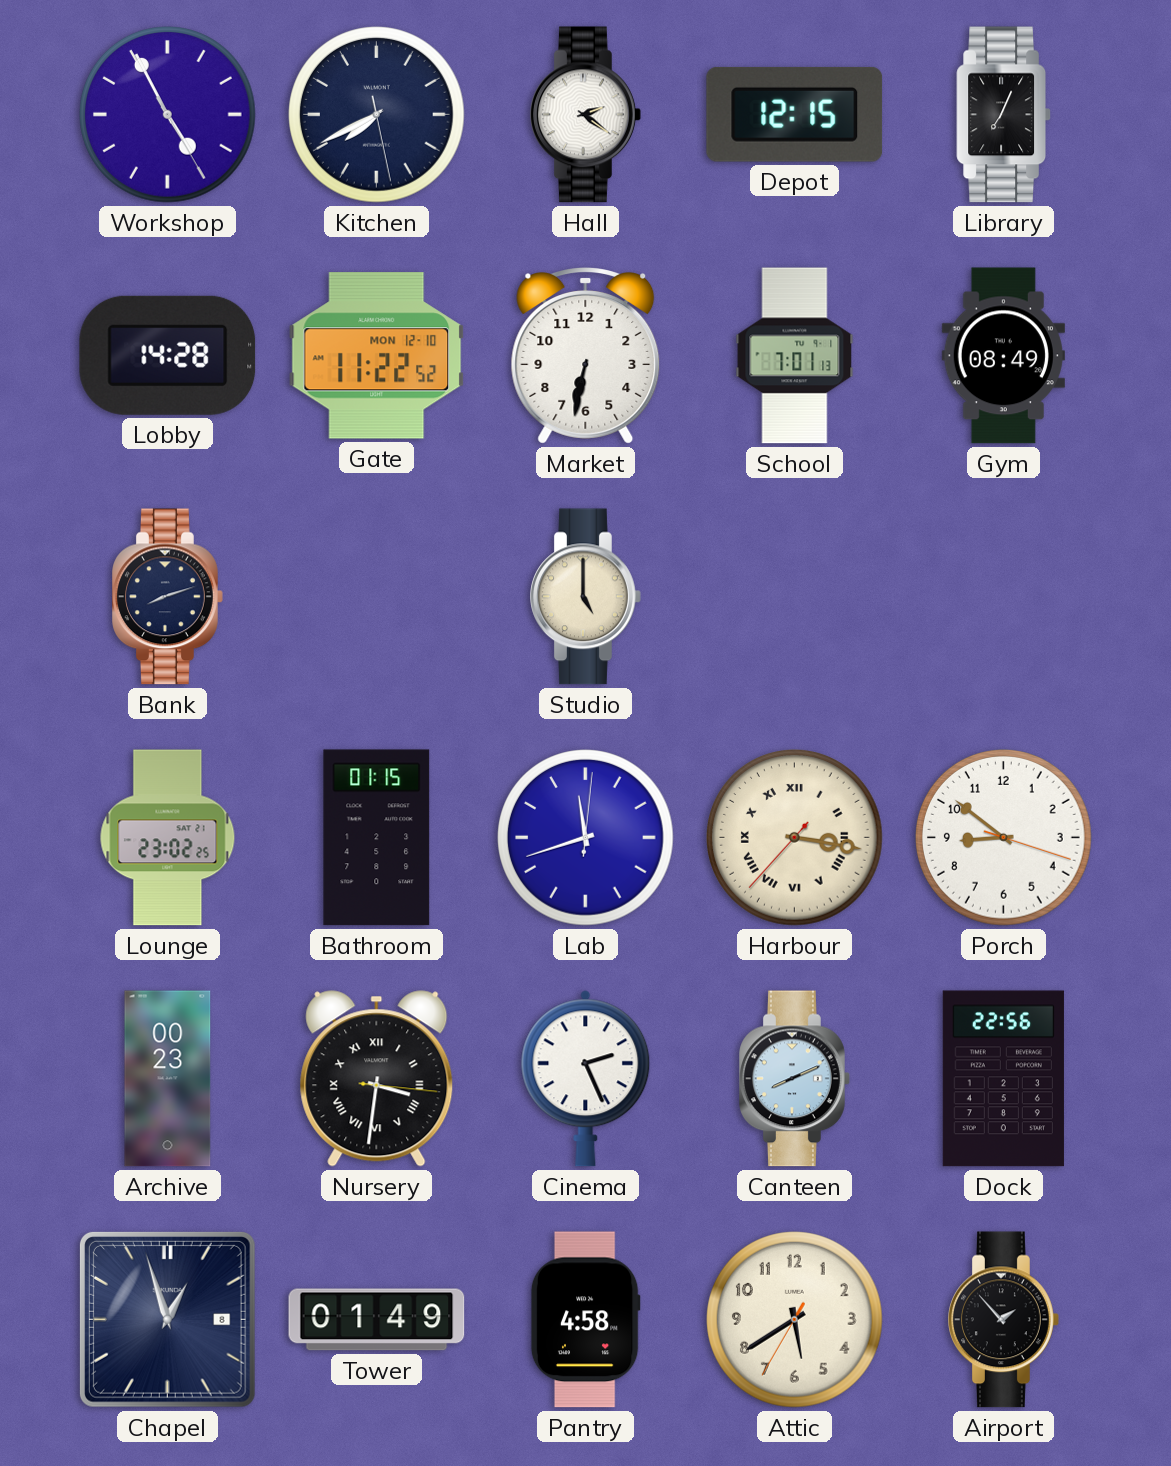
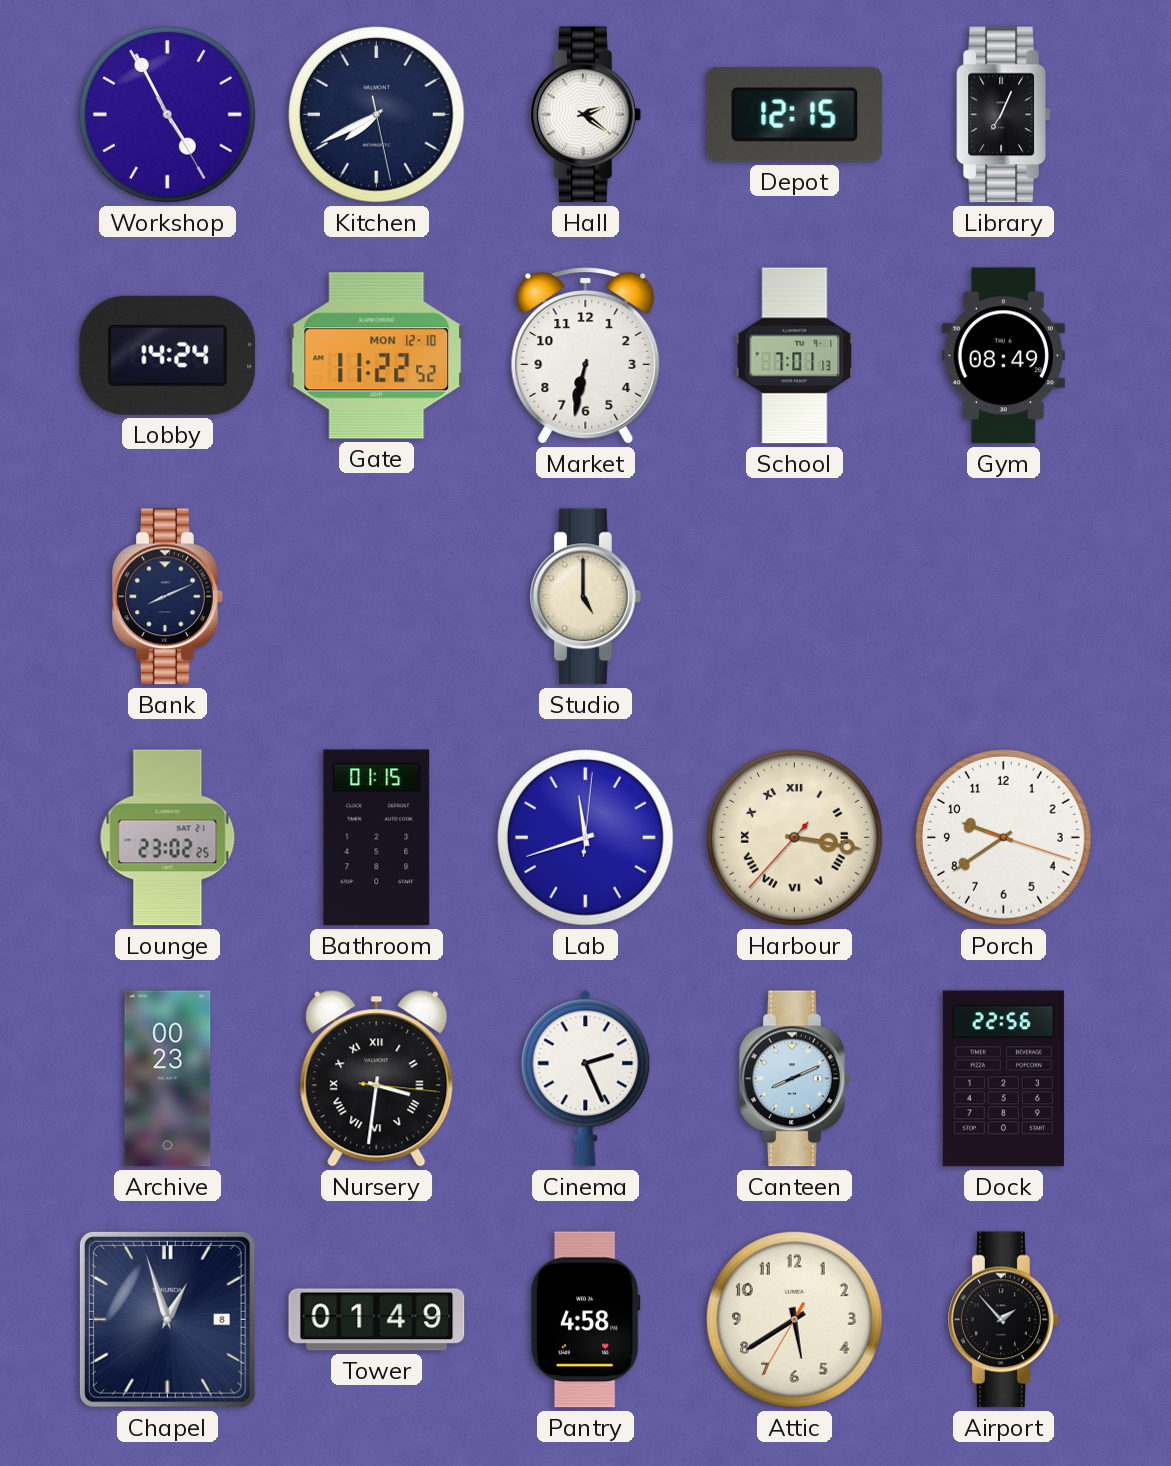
Lobby: 14:28 -> 14:24 (168, 355)
Bank: 8:12 -> 8:11 (168, 597)
Porch: 8:51 -> 9:39 (1004, 838)
